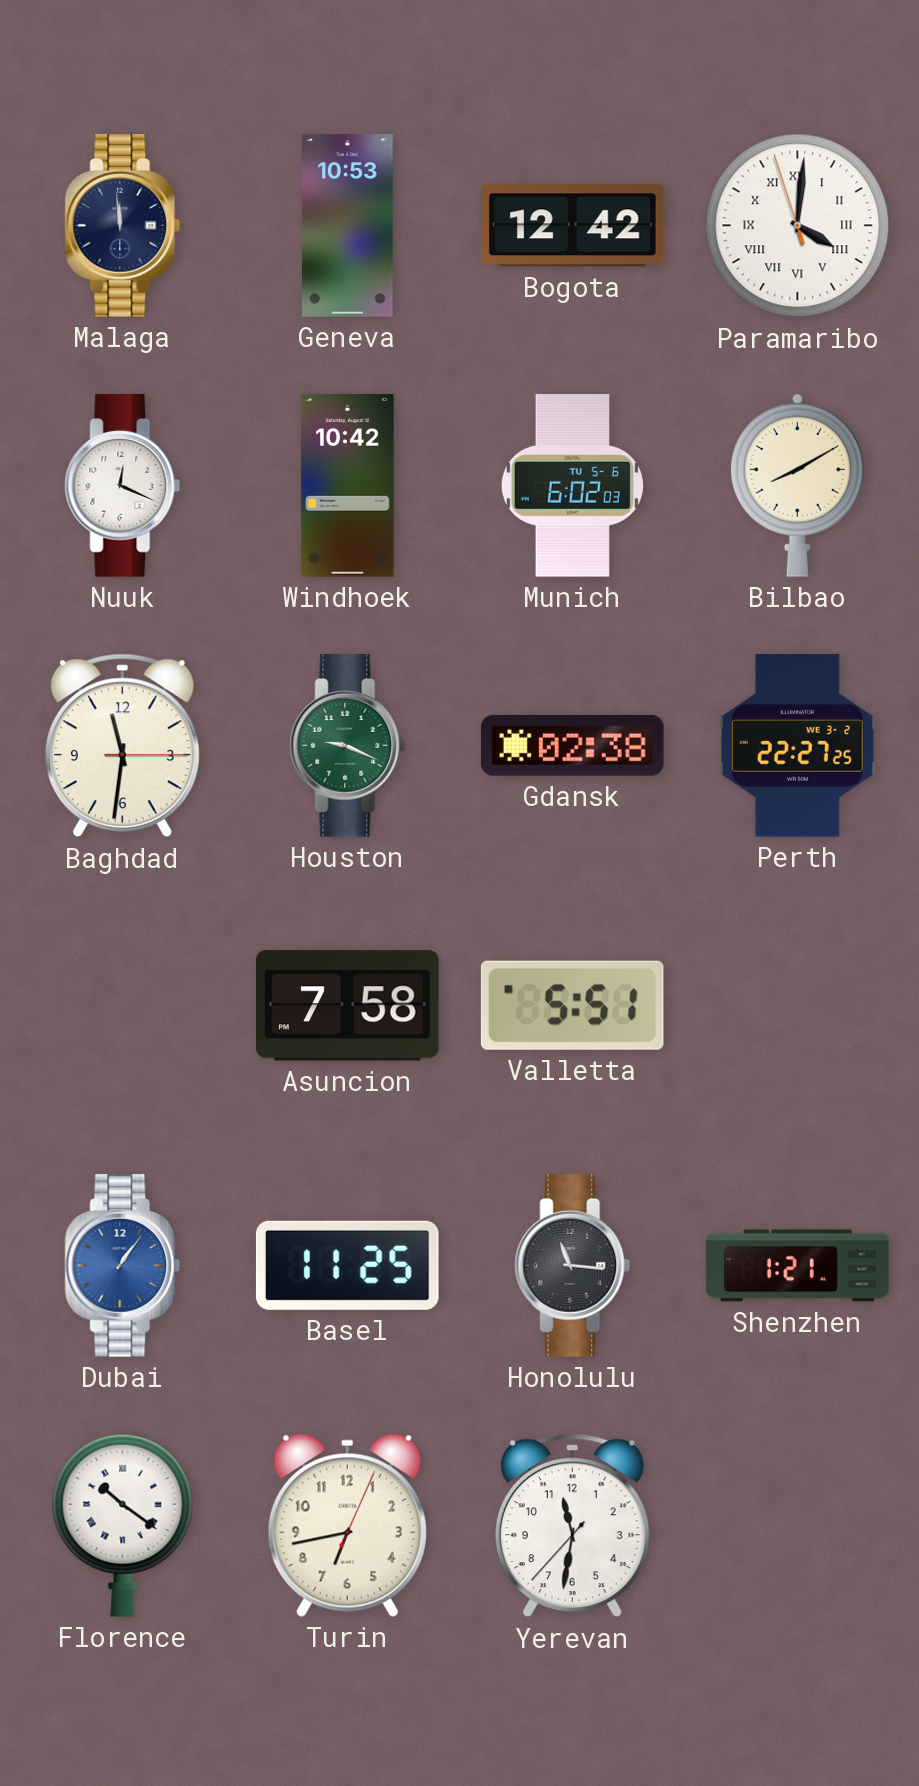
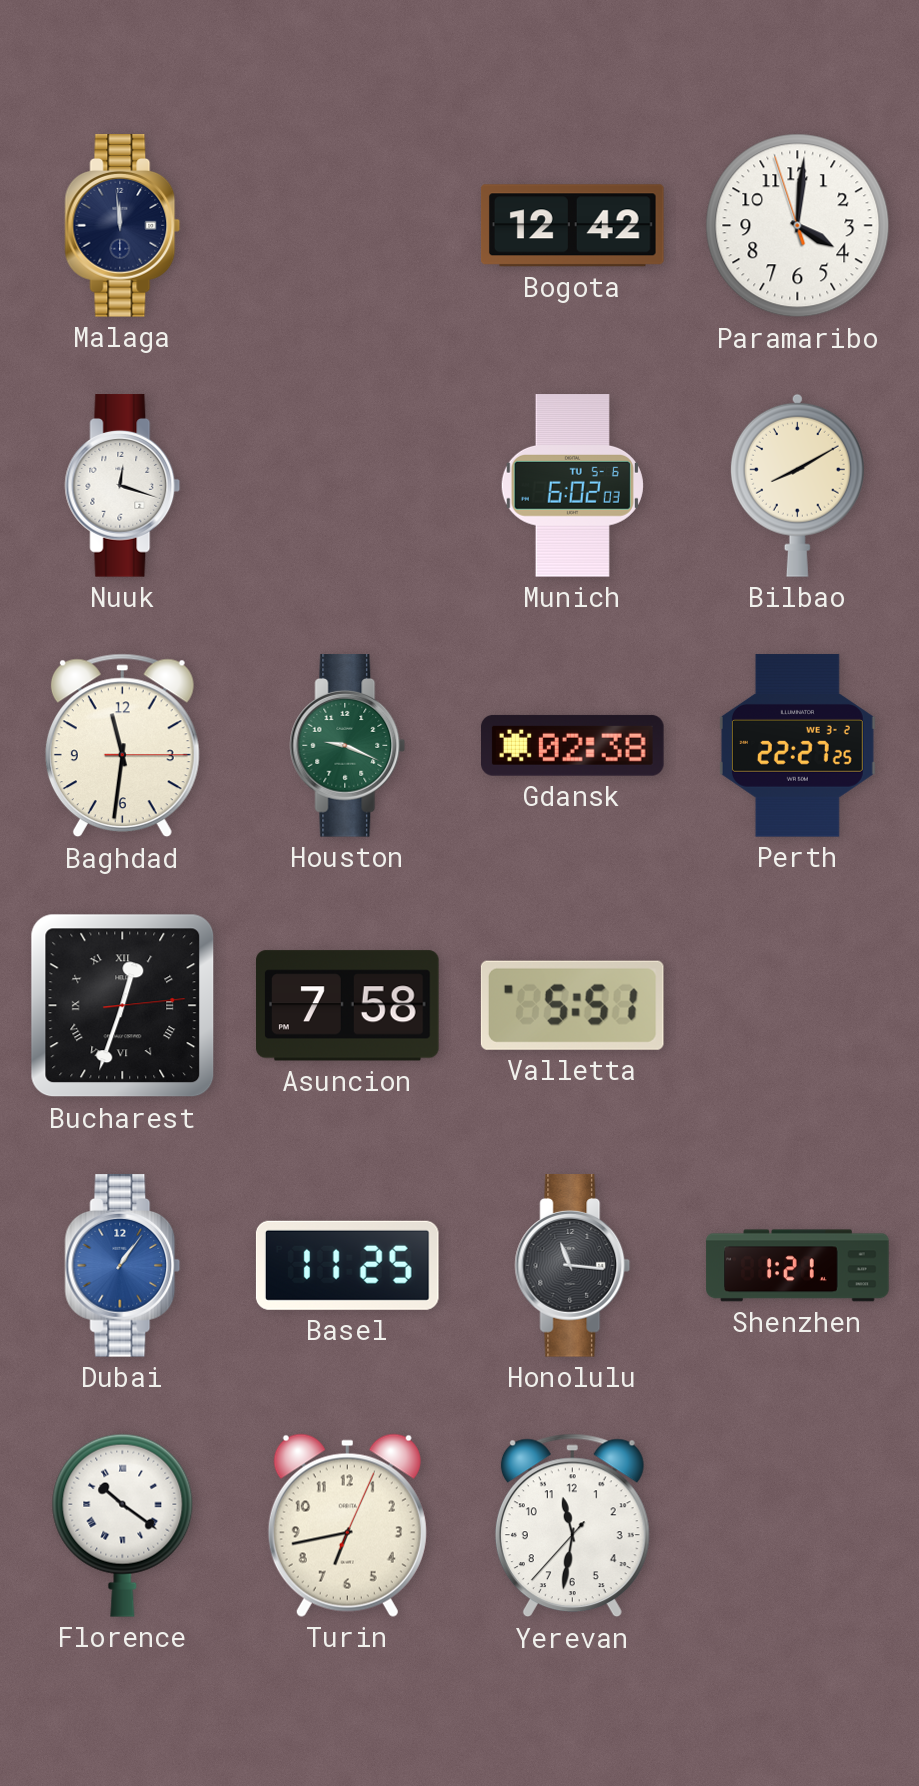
Geneva: 10:53 -> none (348, 226)
Paramaribo numerals: Roman -> Arabic (798, 226)
Nuuk: 12:19 -> 12:18 (123, 486)
Windhoek: 10:42 -> none (348, 486)
Bucharest: none -> 12:33 (123, 1006)
